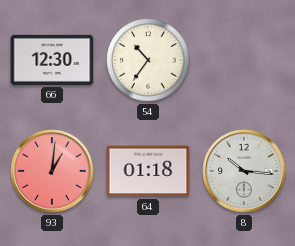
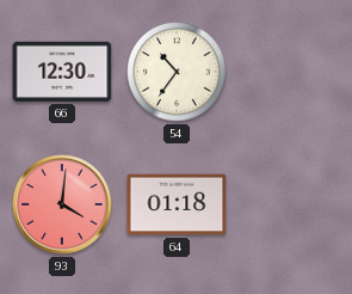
93: 1:01 -> 4:01 (62, 204)
8: 10:16 -> none (244, 171)
